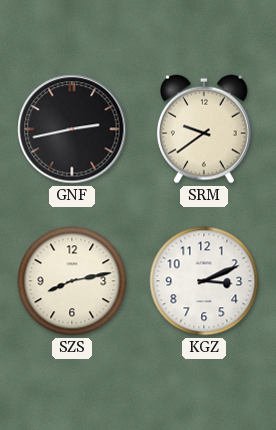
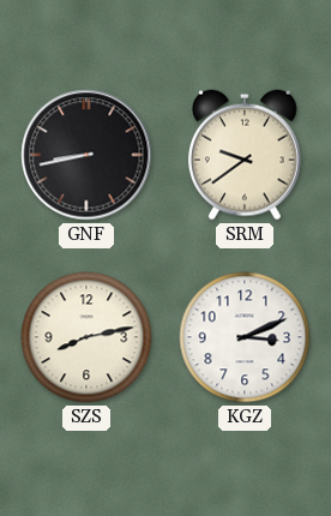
GNF: 2:43 -> 8:43 (86, 155)
